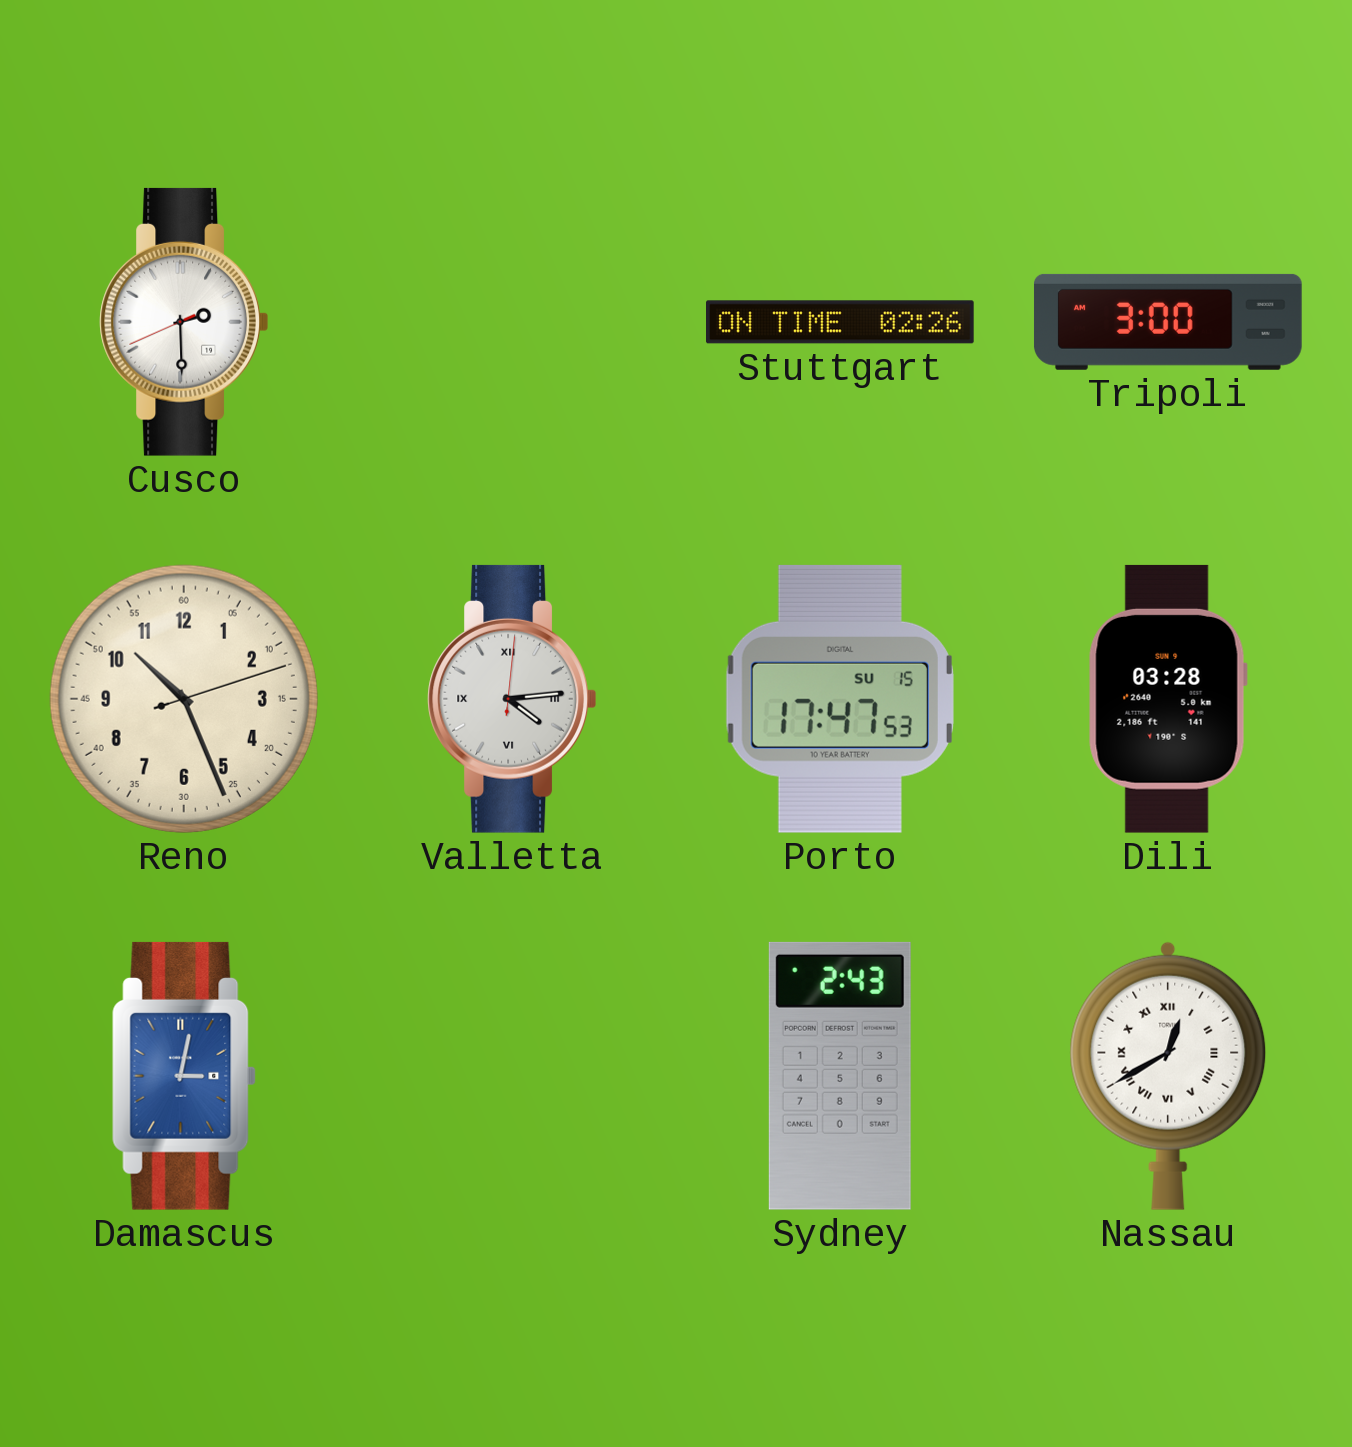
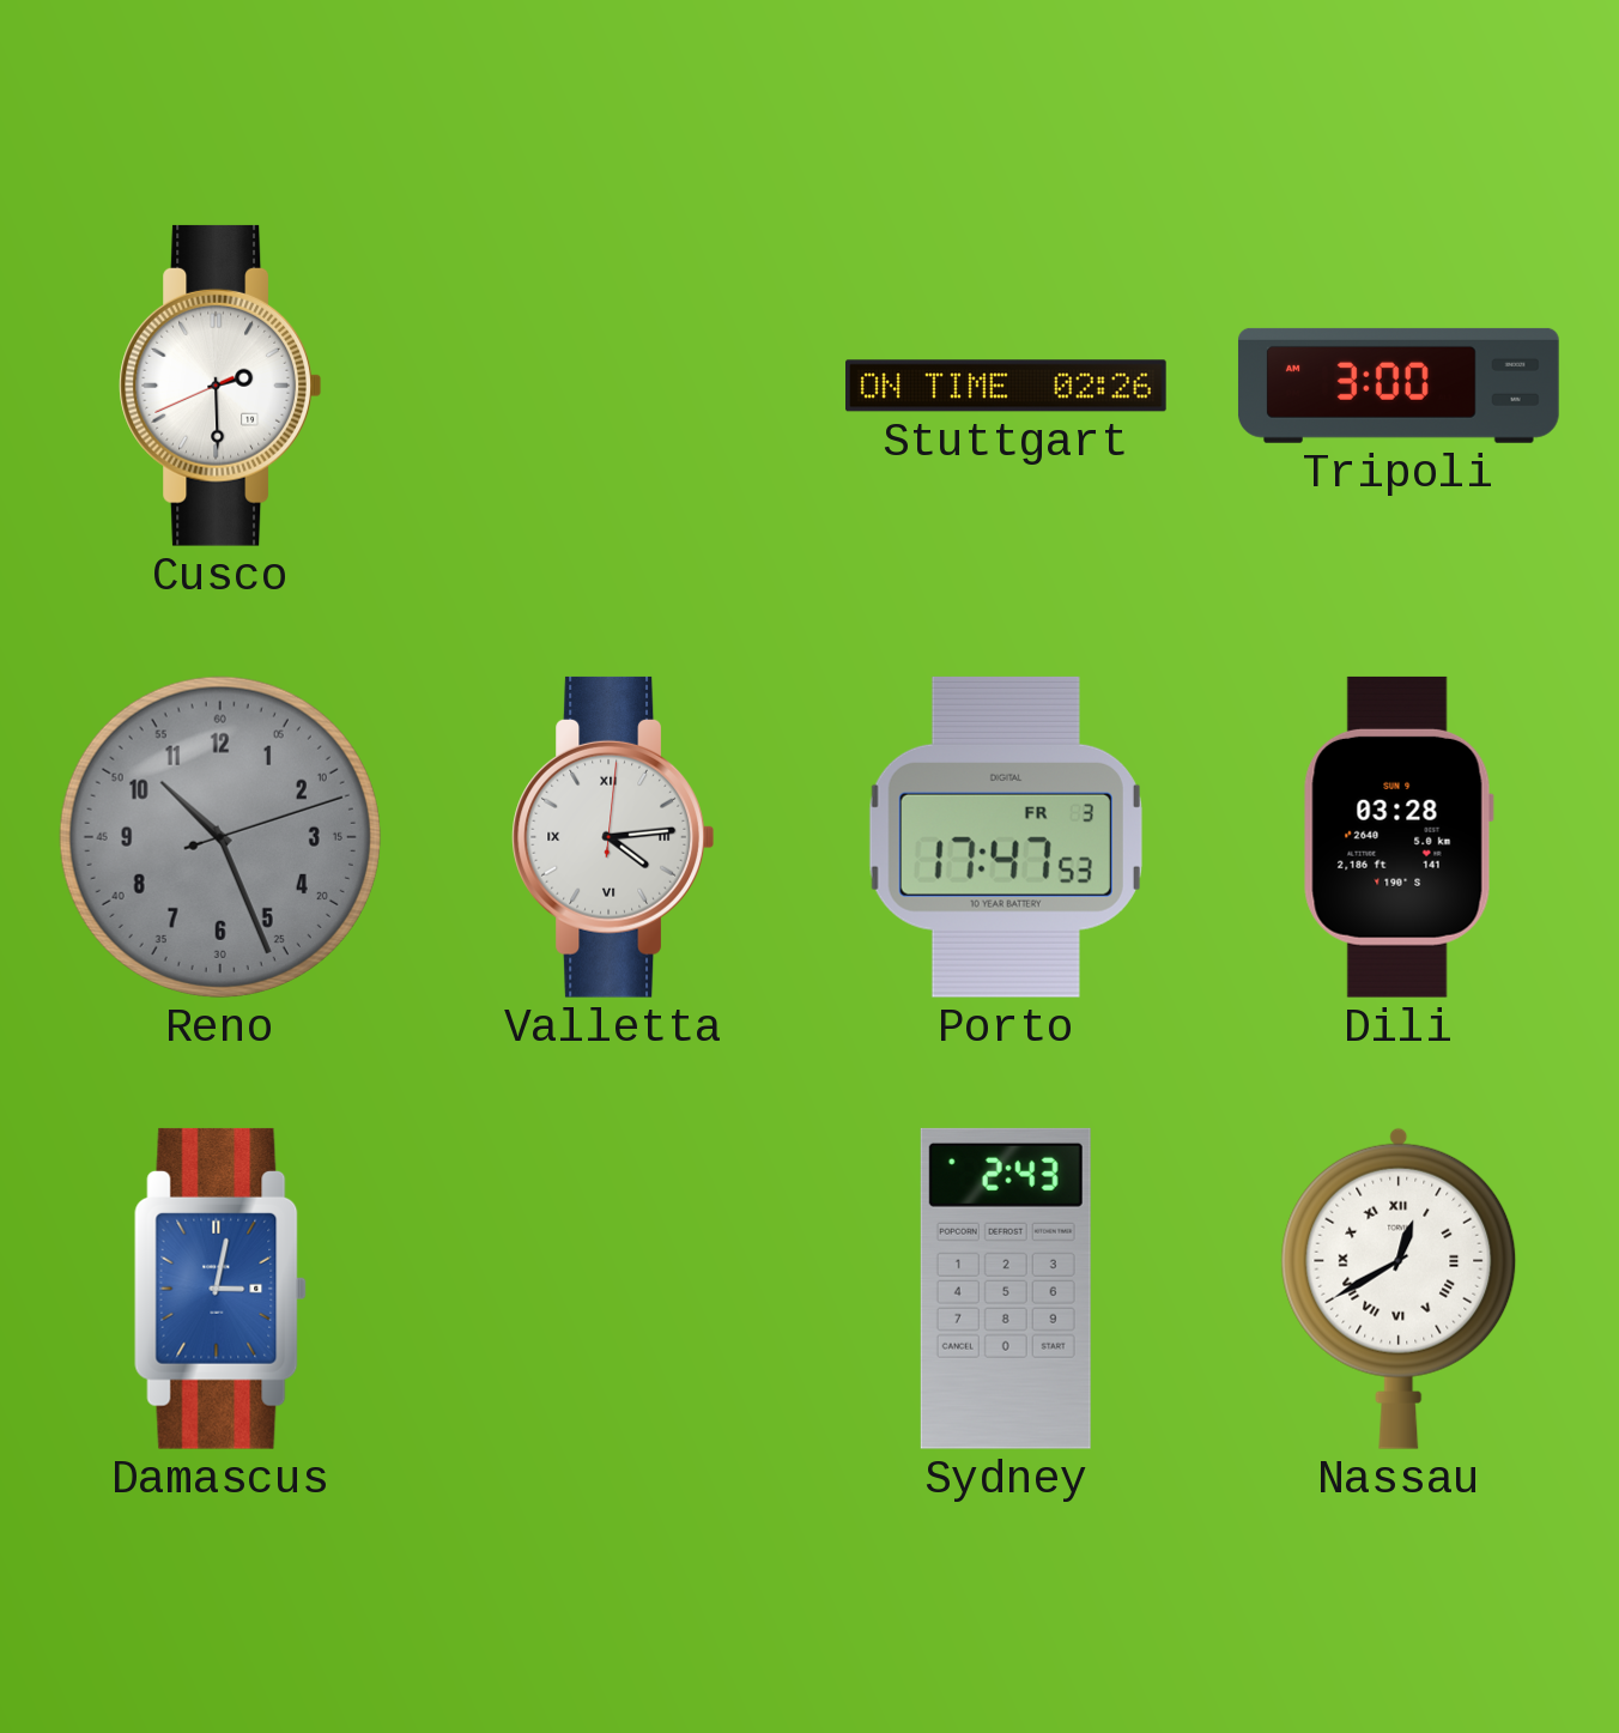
Reno dial: cream -> grey (220, 837)
Porto date: SU 15 -> FR 3 (1006, 837)
